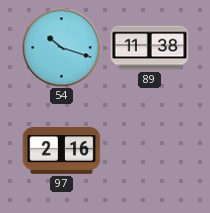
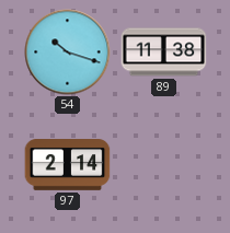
97: 2:16 -> 2:14 (68, 165)
